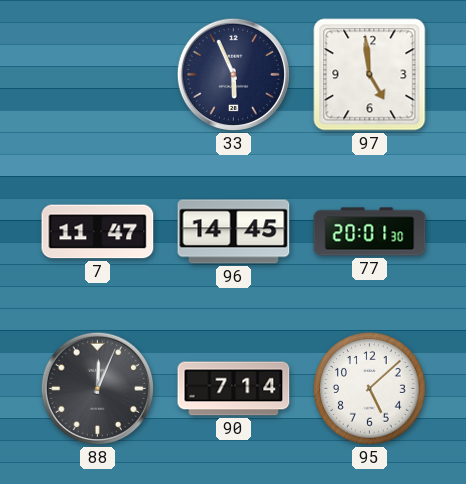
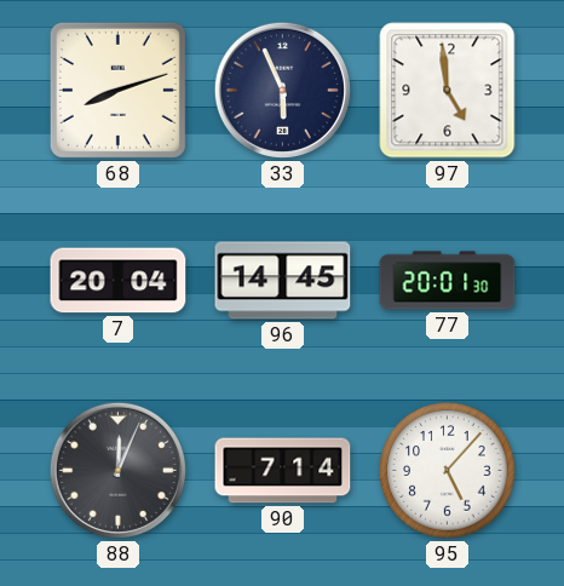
68: none -> 8:12 (117, 90)
7: 11:47 -> 20:04 (119, 281)
95: 5:08 -> 5:07 (448, 471)
